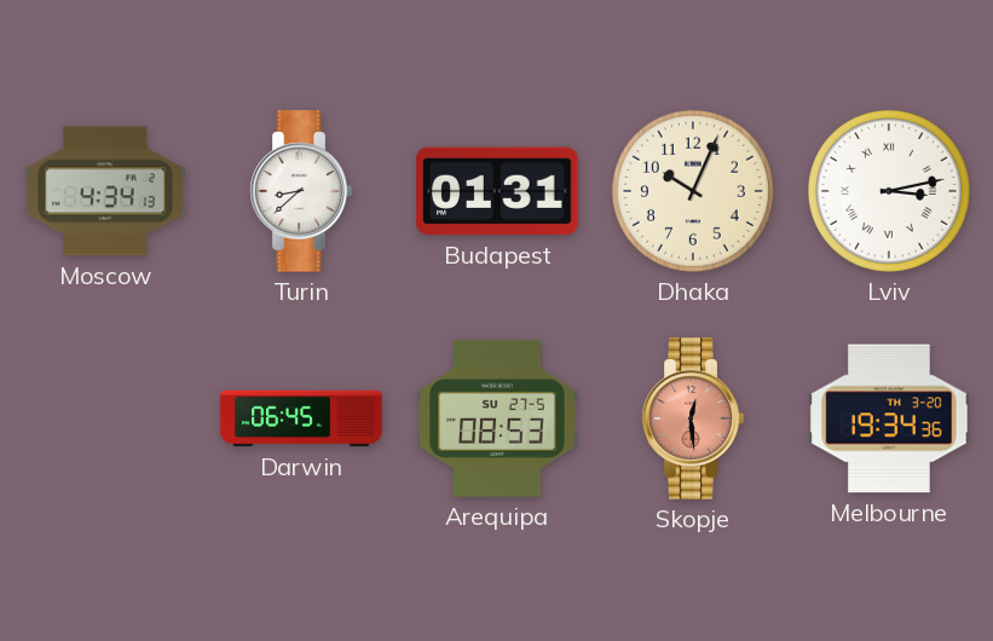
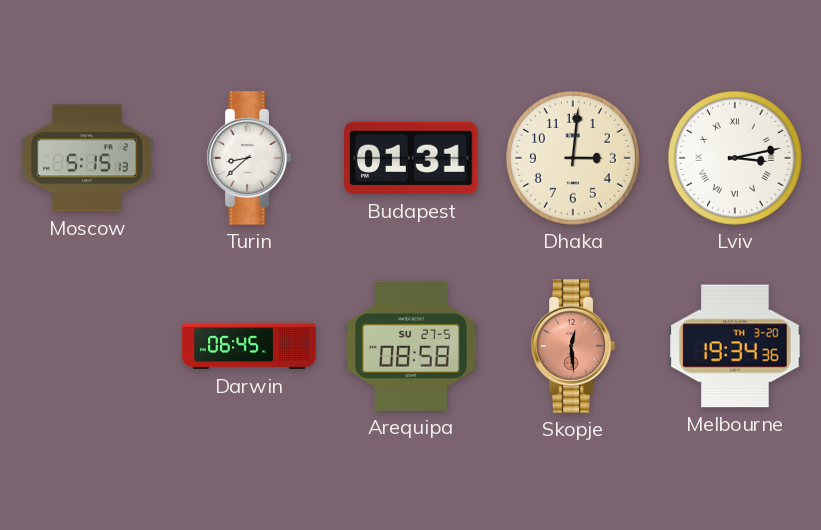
Moscow: 4:34 -> 5:15 (87, 158)
Dhaka: 10:04 -> 3:01 (573, 158)
Arequipa: 08:53 -> 08:58 (411, 346)
